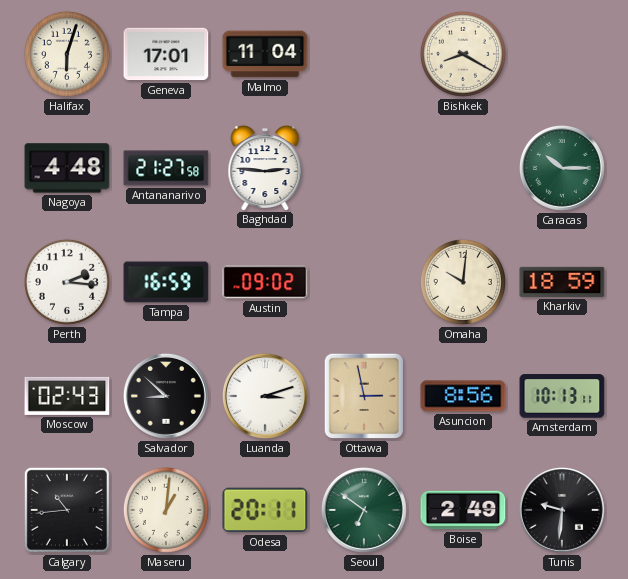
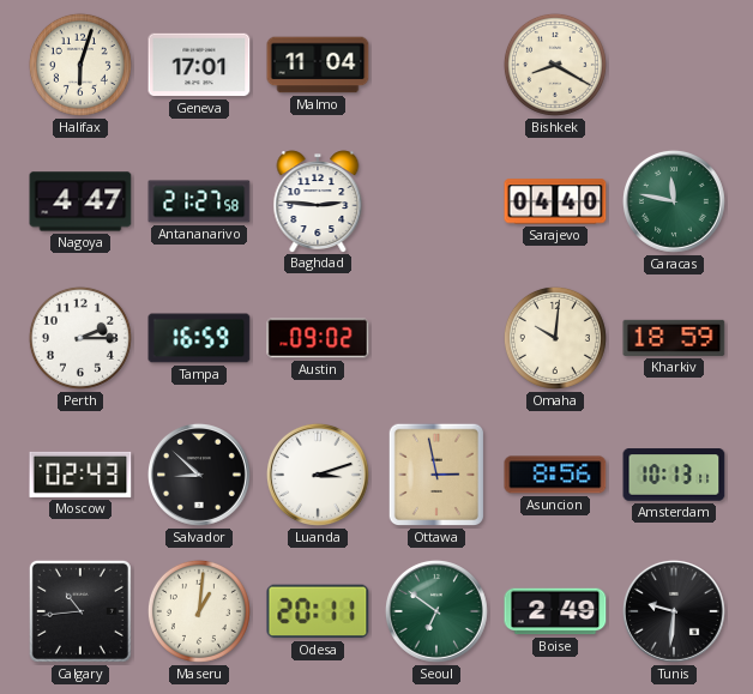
Nagoya: 4:48 -> 4:47 (80, 201)
Sarajevo: none -> 04:40 (555, 201)
Caracas: 10:15 -> 11:47 (674, 201)
Perth: 2:16 -> 2:15 (80, 338)
